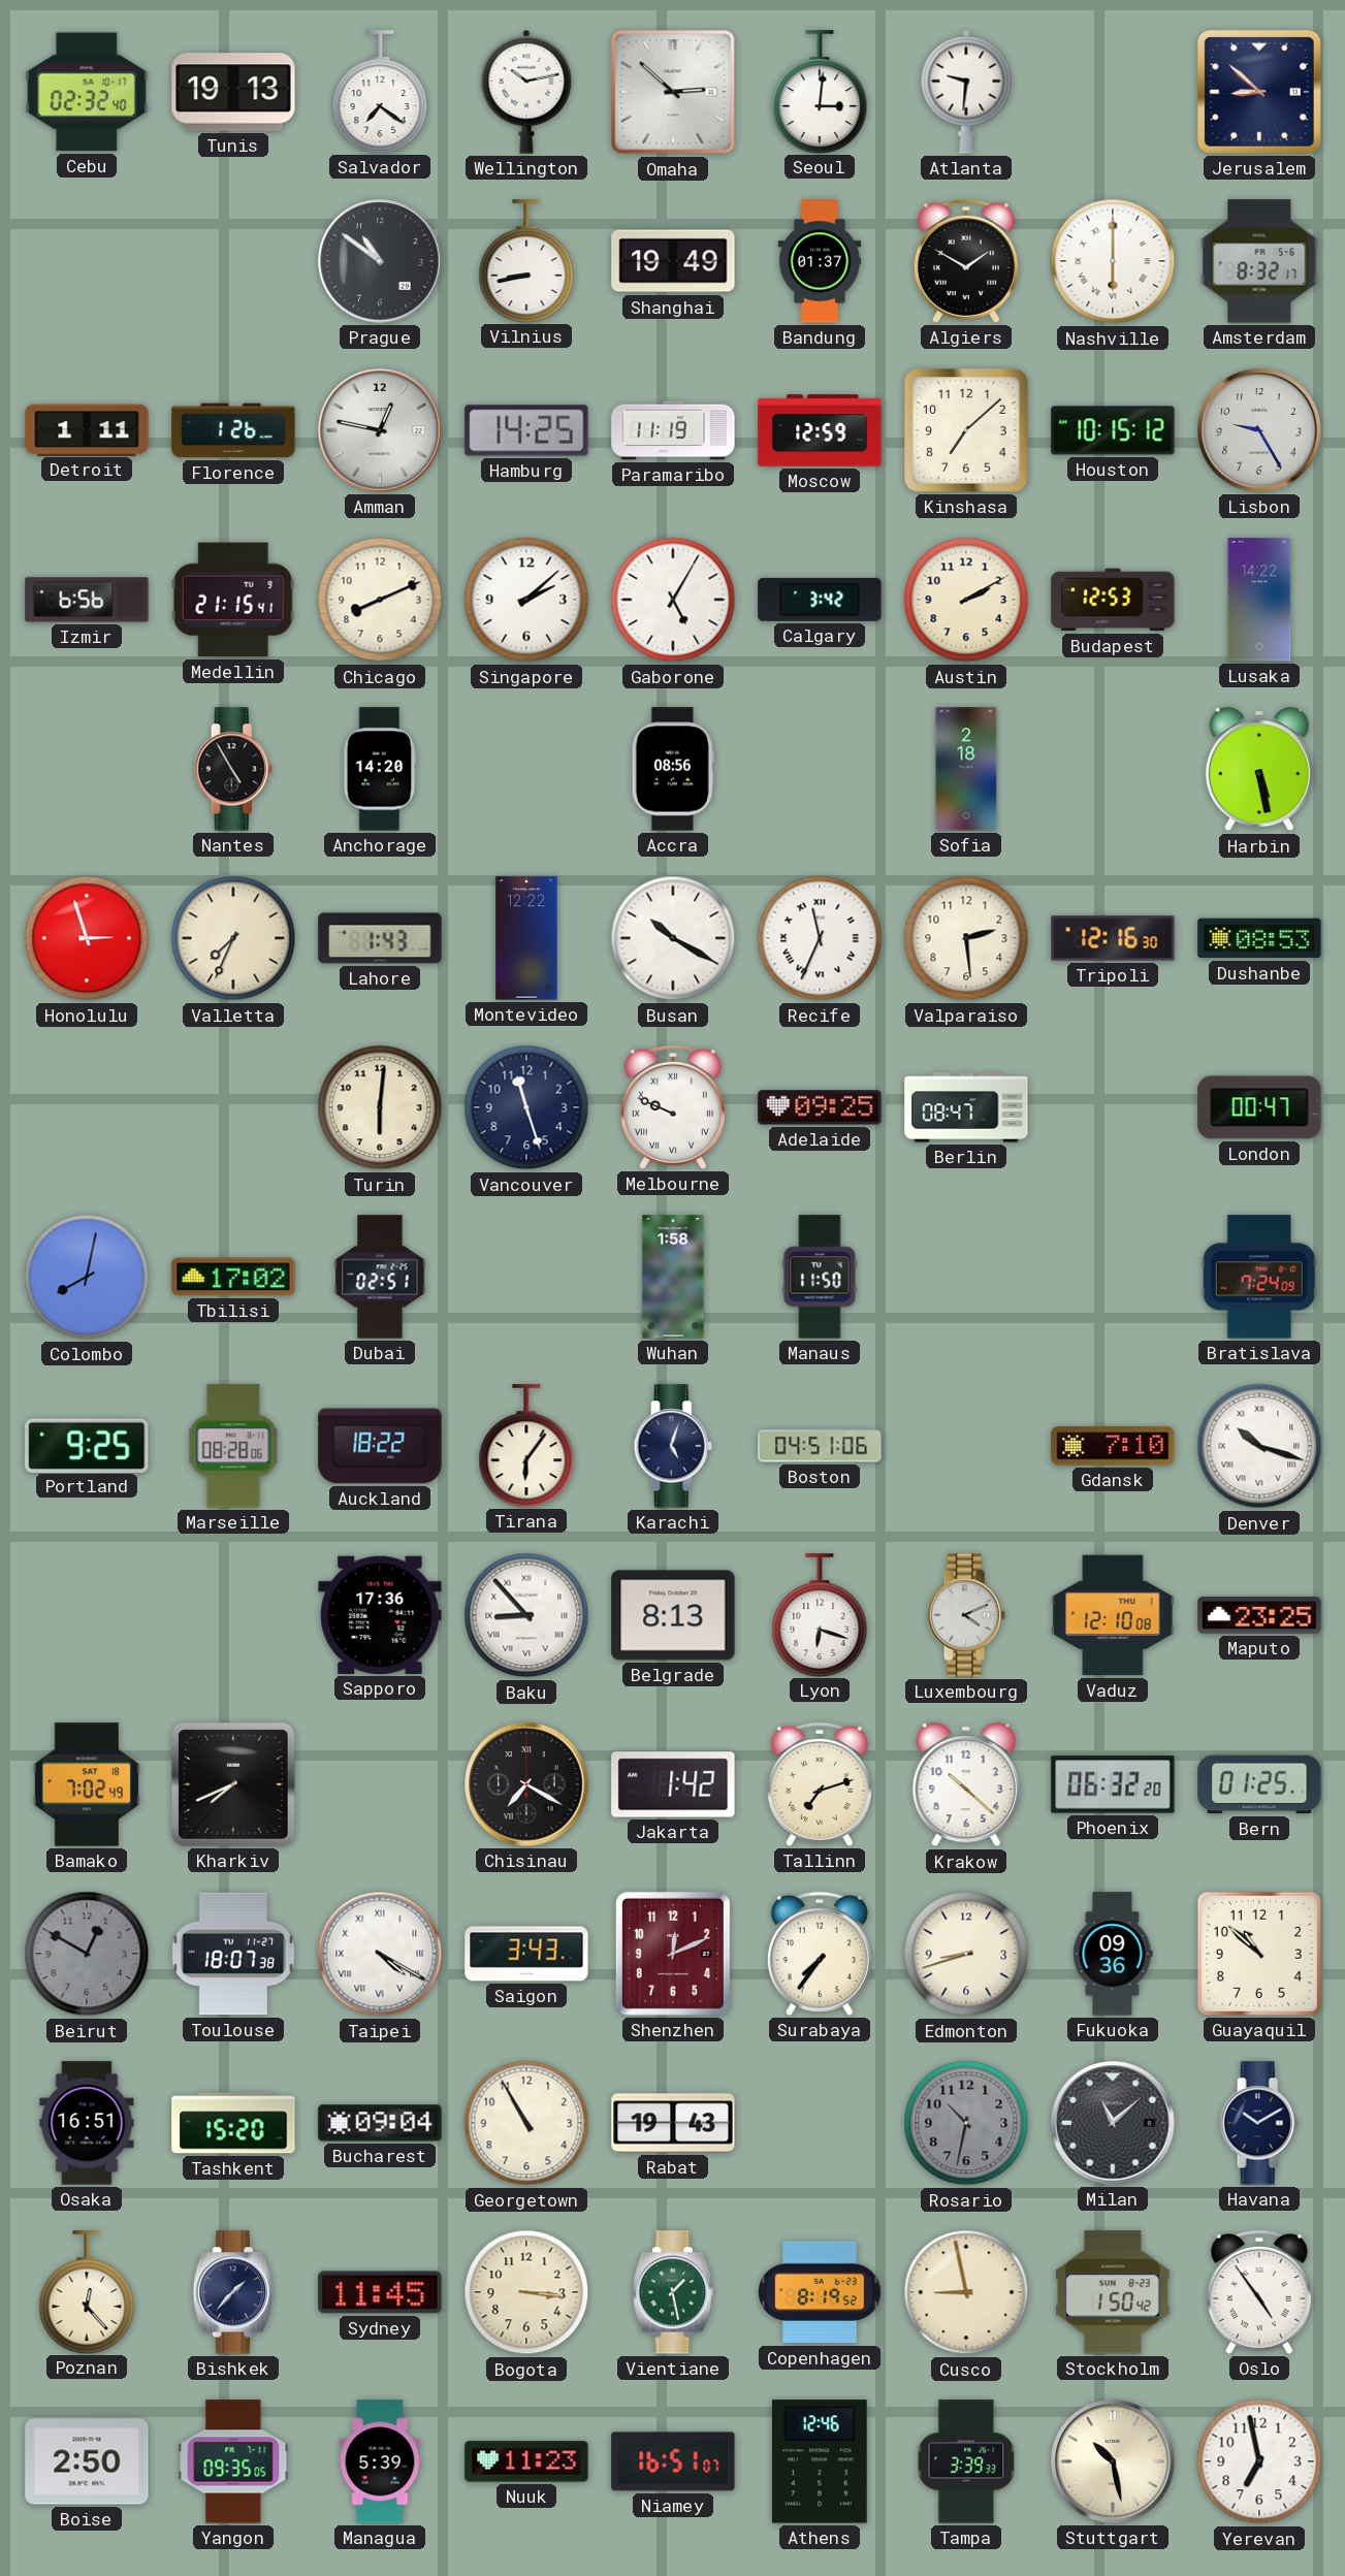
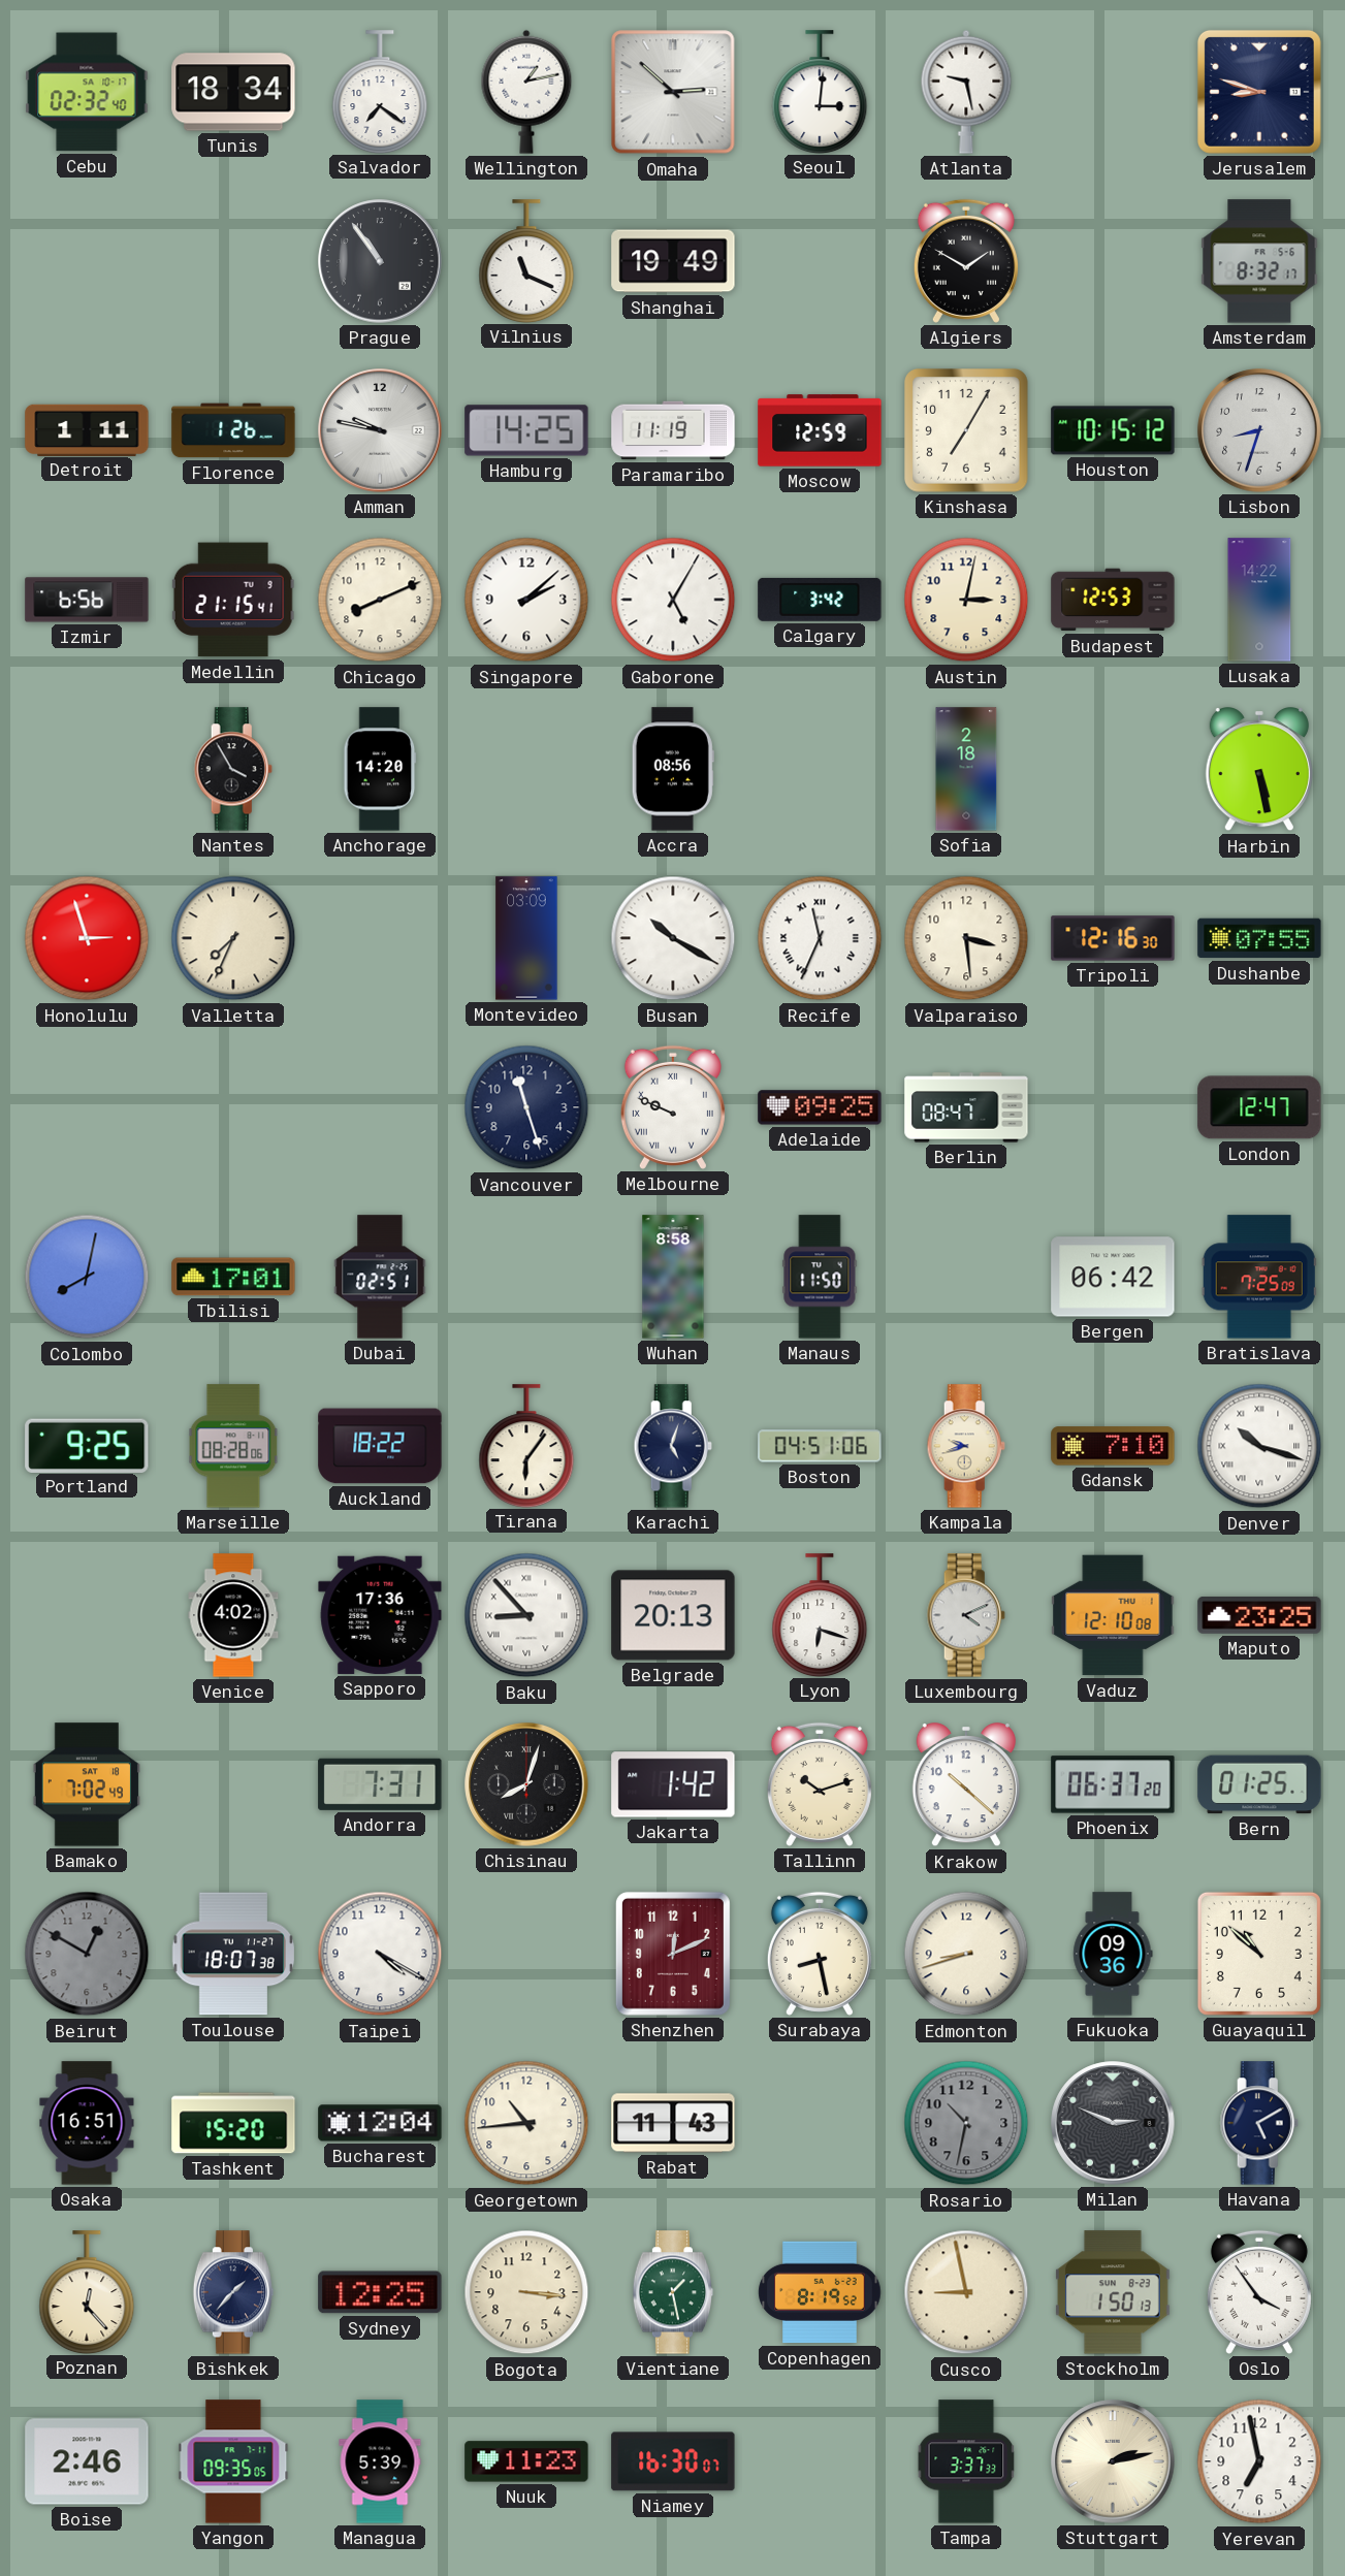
Tunis: 19:13 -> 18:34 (233, 92)
Wellington: 10:13 -> 1:13 (526, 92)
Atlanta: 9:31 -> 9:28 (966, 92)
Jerusalem: 8:52 -> 8:48 (1259, 92)
Prague: 10:51 -> 10:54 (380, 261)
Vilnius: 8:43 -> 11:19 (526, 261)
Bandung: 01:37 -> none (820, 261)
Nashville: 6:00 -> none (1113, 261)
Amman: 12:47 -> 9:47 (380, 430)
Kinshasa: 7:08 -> 7:05 (966, 430)
Lisbon: 9:25 -> 8:33 (1259, 430)
Austin: 2:10 -> 3:02 (966, 600)
Nantes: 4:55 -> 3:55 (233, 769)
Lahore: 1:43 -> none (380, 938)
Montevideo: 12:22 -> 03:09 (526, 938)
Valparaiso: 2:29 -> 3:29 (966, 938)
Dushanbe: 08:53 -> 07:55 (1259, 938)
Turin: 6:01 -> none (380, 1107)
London: 00:47 -> 12:47 (1259, 1107)
Tbilisi: 17:02 -> 17:01 (233, 1277)
Wuhan: 1:58 -> 8:58 (673, 1277)
Bergen: none -> 06:42 (1113, 1277)
Bratislava: 7:24 -> 7:25 (1259, 1277)
Kampala: none -> 9:42 (966, 1446)
Venice: none -> 4:02 (233, 1615)
Belgrade: 8:13 -> 20:13 (673, 1615)
Kharkiv: 7:41 -> none (233, 1784)
Andorra: none -> 7:31 (380, 1784)
Chisinau: 7:20 -> 8:03 (526, 1784)
Tallinn: 7:12 -> 10:12 (820, 1784)
Phoenix: 06:32 -> 06:37 (1113, 1784)
Taipei numerals: Roman -> Arabic (380, 1954)
Saigon: 3:43 -> none (526, 1954)
Surabaya: 7:36 -> 8:28 (820, 1954)
Bucharest: 09:04 -> 12:04 (380, 2123)
Georgetown: 10:55 -> 10:44 (526, 2123)
Rabat: 19:43 -> 11:43 (673, 2123)
Milan: 11:08 -> 2:49 (1113, 2123)
Havana: 10:10 -> 5:10 (1259, 2123)
Sydney: 11:45 -> 12:25 (380, 2292)
Stockholm: 1:50:42 -> 1:50:13 (1113, 2292)
Oslo: 4:54 -> 3:54 (1259, 2292)
Boise: 2:50 -> 2:46 (87, 2461)
Niamey: 16:51 -> 16:30 (673, 2461)
Athens: 12:46 -> none (820, 2461)
Tampa: 3:39 -> 3:37 (966, 2461)
Stuttgart: 10:28 -> 2:13 (1113, 2461)
